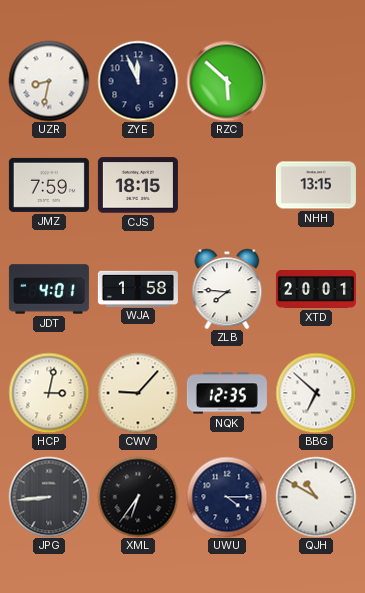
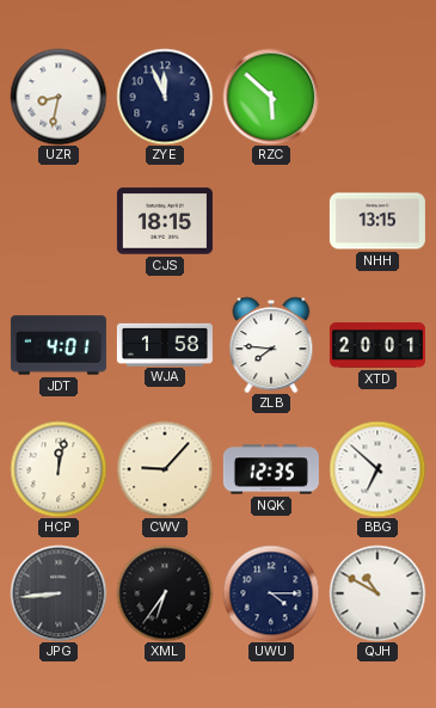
JMZ: 7:59 -> none (49, 185)
HCP: 3:02 -> 12:02 (59, 469)
